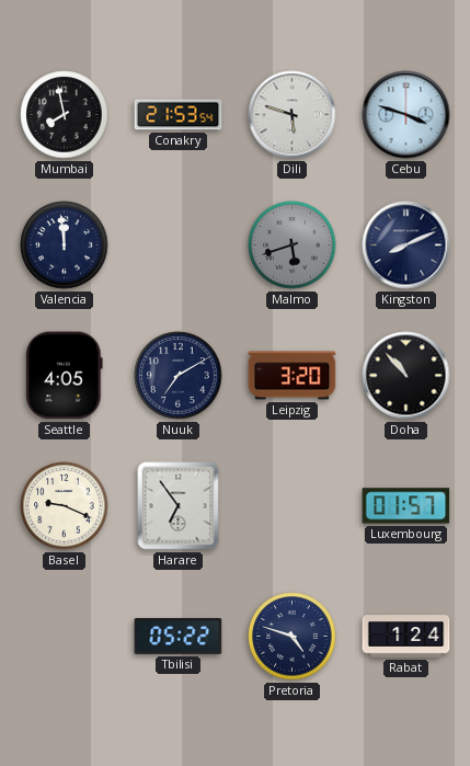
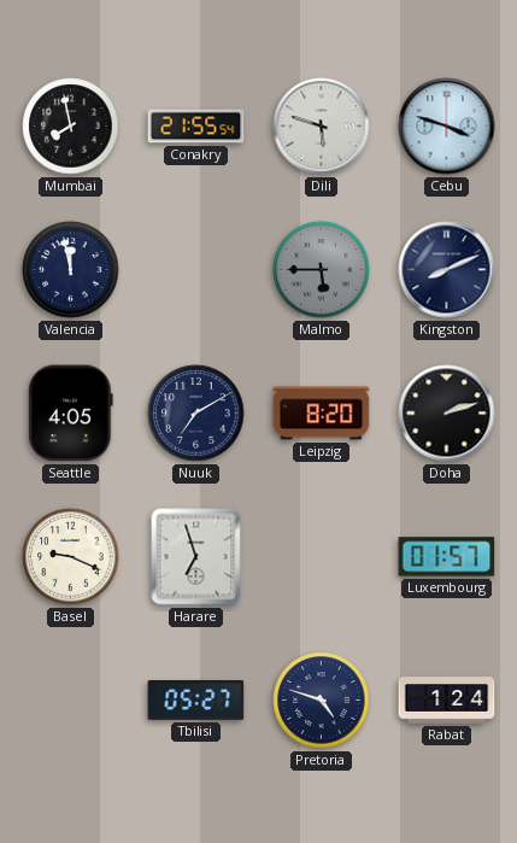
Conakry: 21:53 -> 21:55 (196, 127)
Valencia: 11:59 -> 11:58 (71, 270)
Malmo: 5:42 -> 5:45 (322, 270)
Leipzig: 3:20 -> 8:20 (322, 414)
Doha: 10:53 -> 2:12 (447, 414)
Harare: 6:54 -> 6:57 (196, 557)
Tbilisi: 05:22 -> 05:27 (196, 699)
